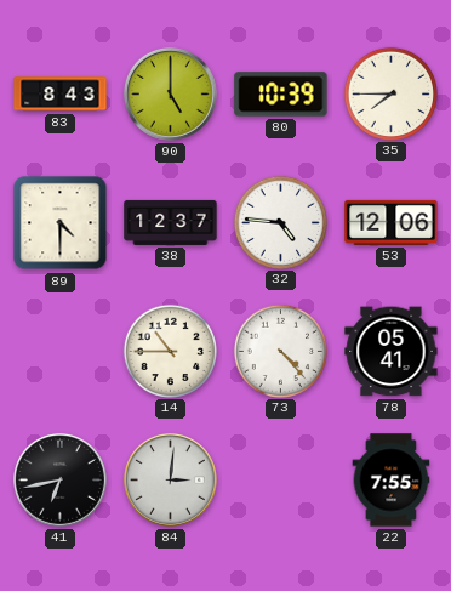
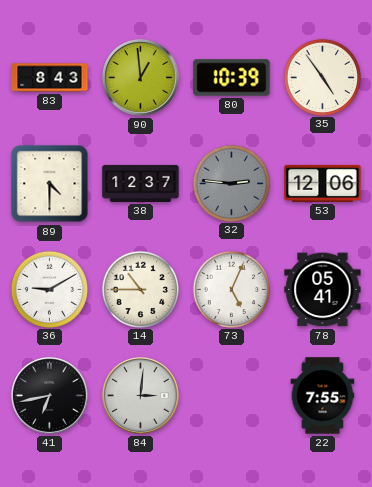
90: 5:00 -> 12:59 (140, 77)
35: 7:45 -> 4:54 (322, 77)
32: 4:46 -> 2:46 (231, 183)
32 dial: white -> grey (231, 183)
36: none -> 9:10 (49, 289)
73: 4:23 -> 5:04 (231, 289)
